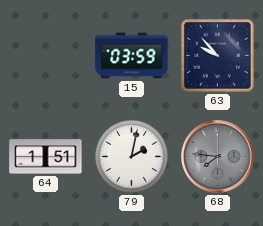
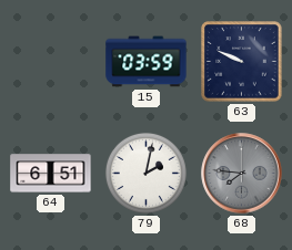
63: 9:53 -> 9:49 (242, 62)
64: 1:51 -> 6:51 (51, 174)
